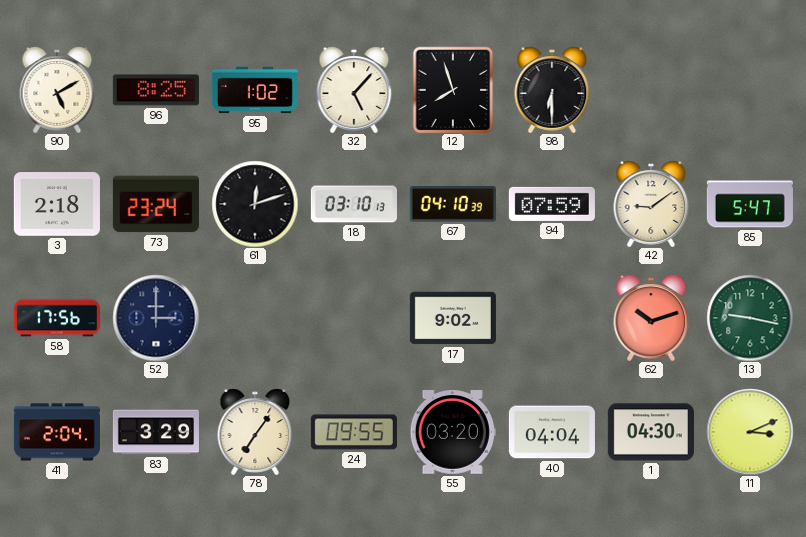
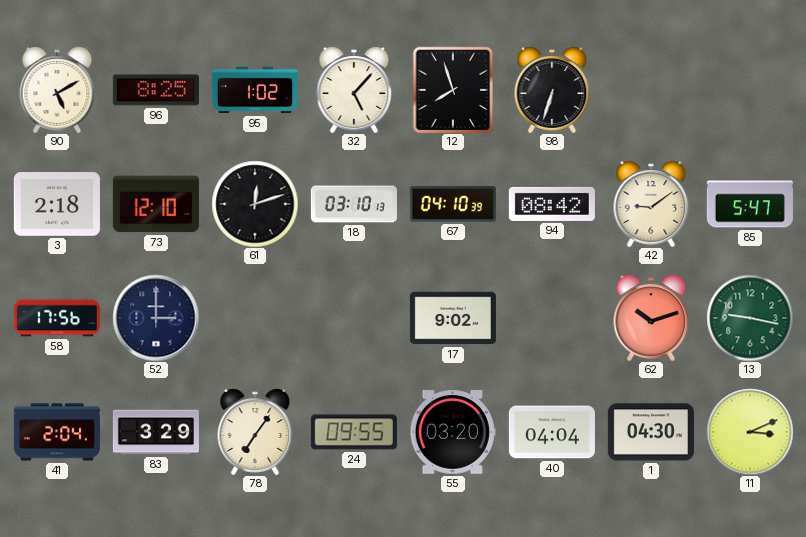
98: 6:30 -> 6:33 (552, 90)
73: 23:24 -> 12:10 (156, 204)
94: 07:59 -> 08:42 (552, 204)
